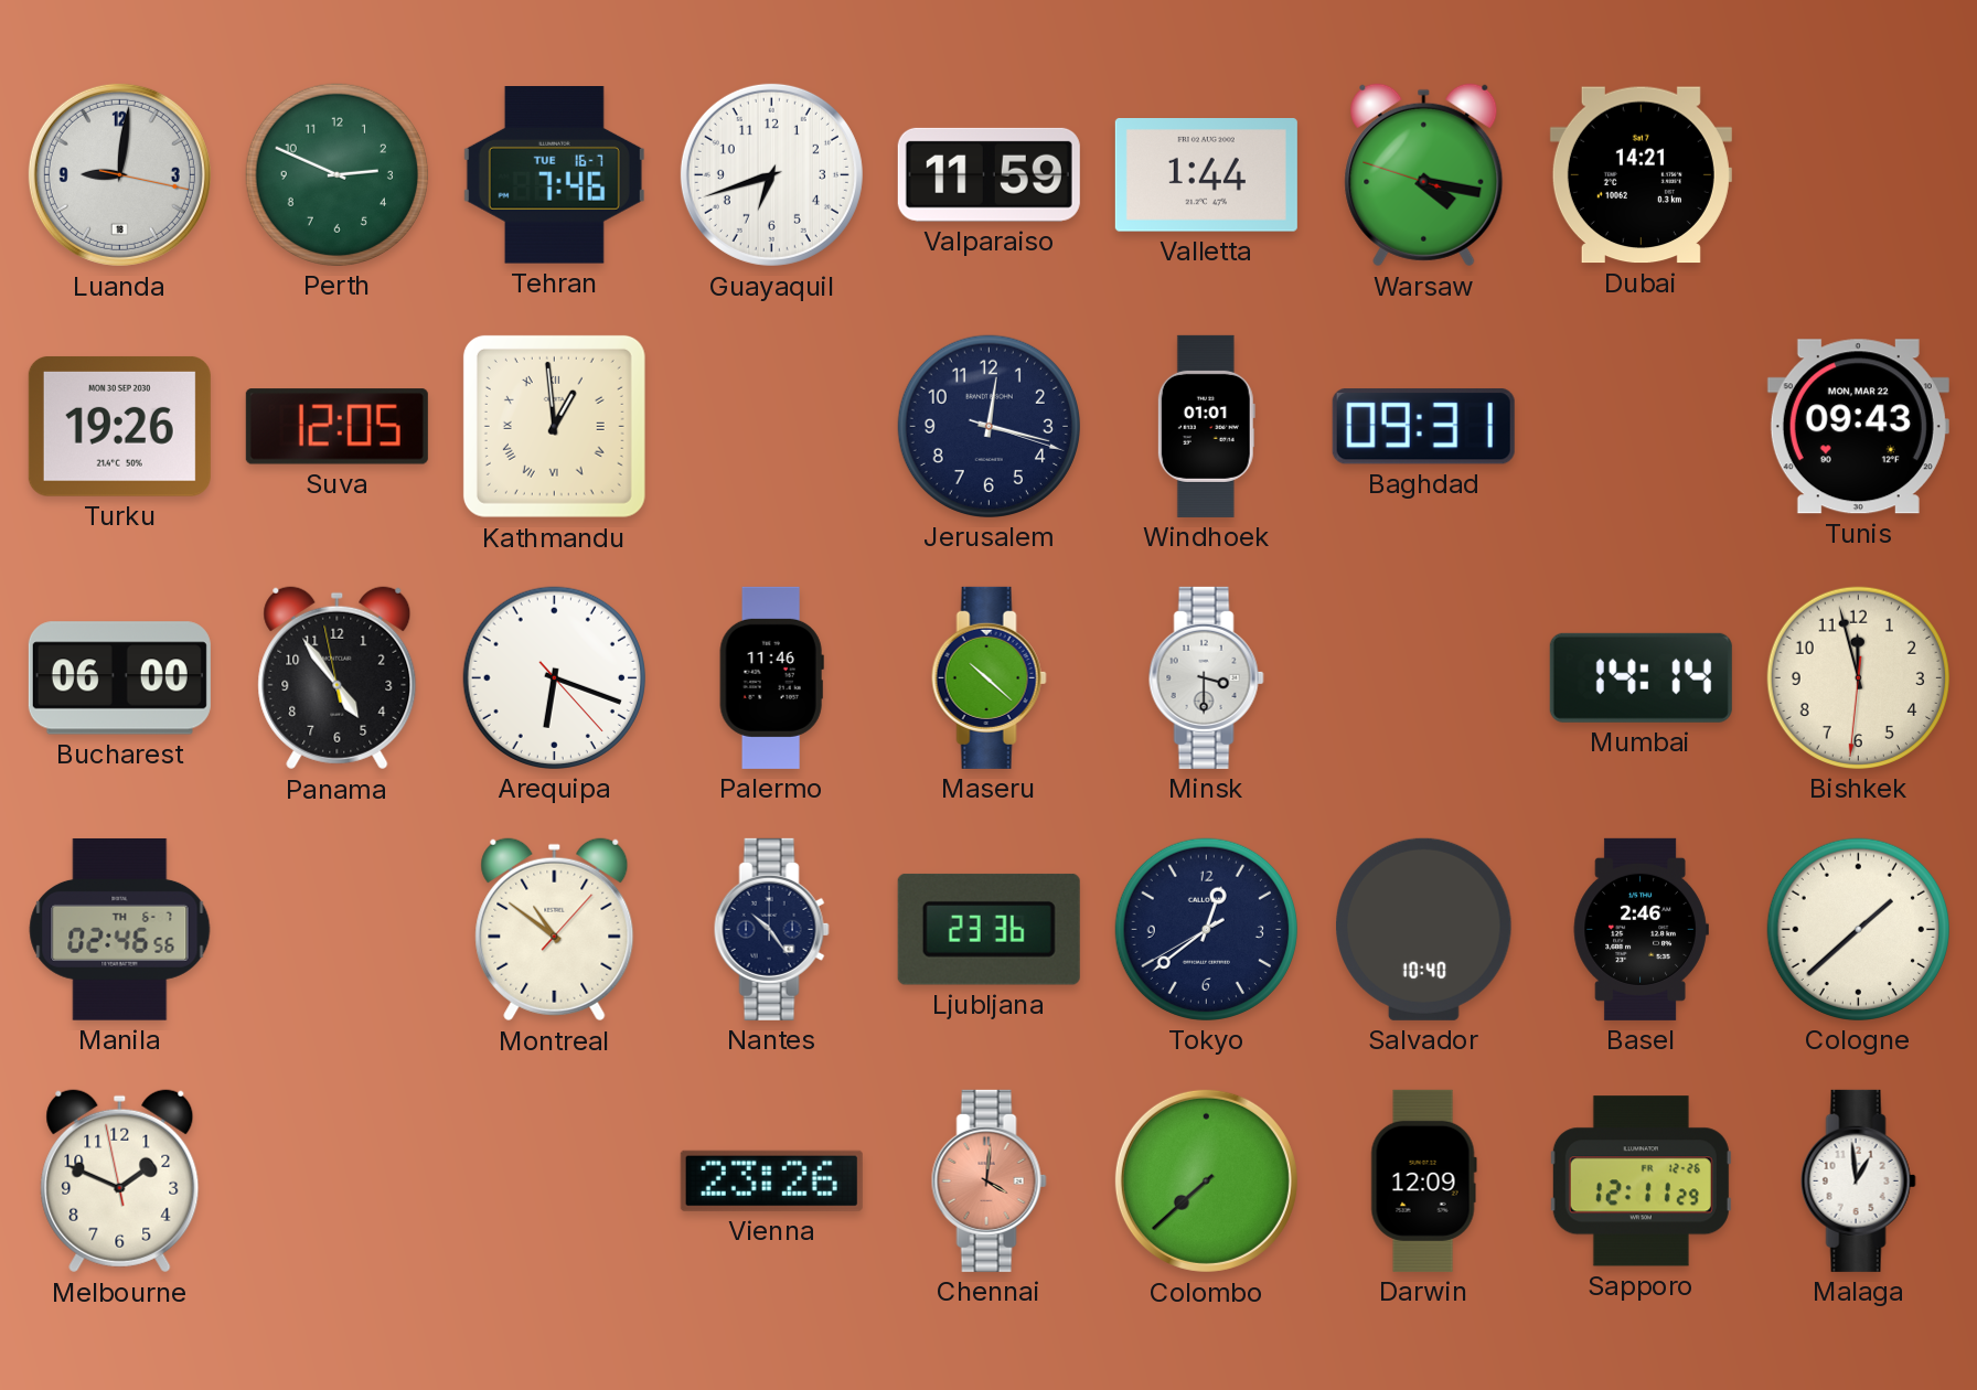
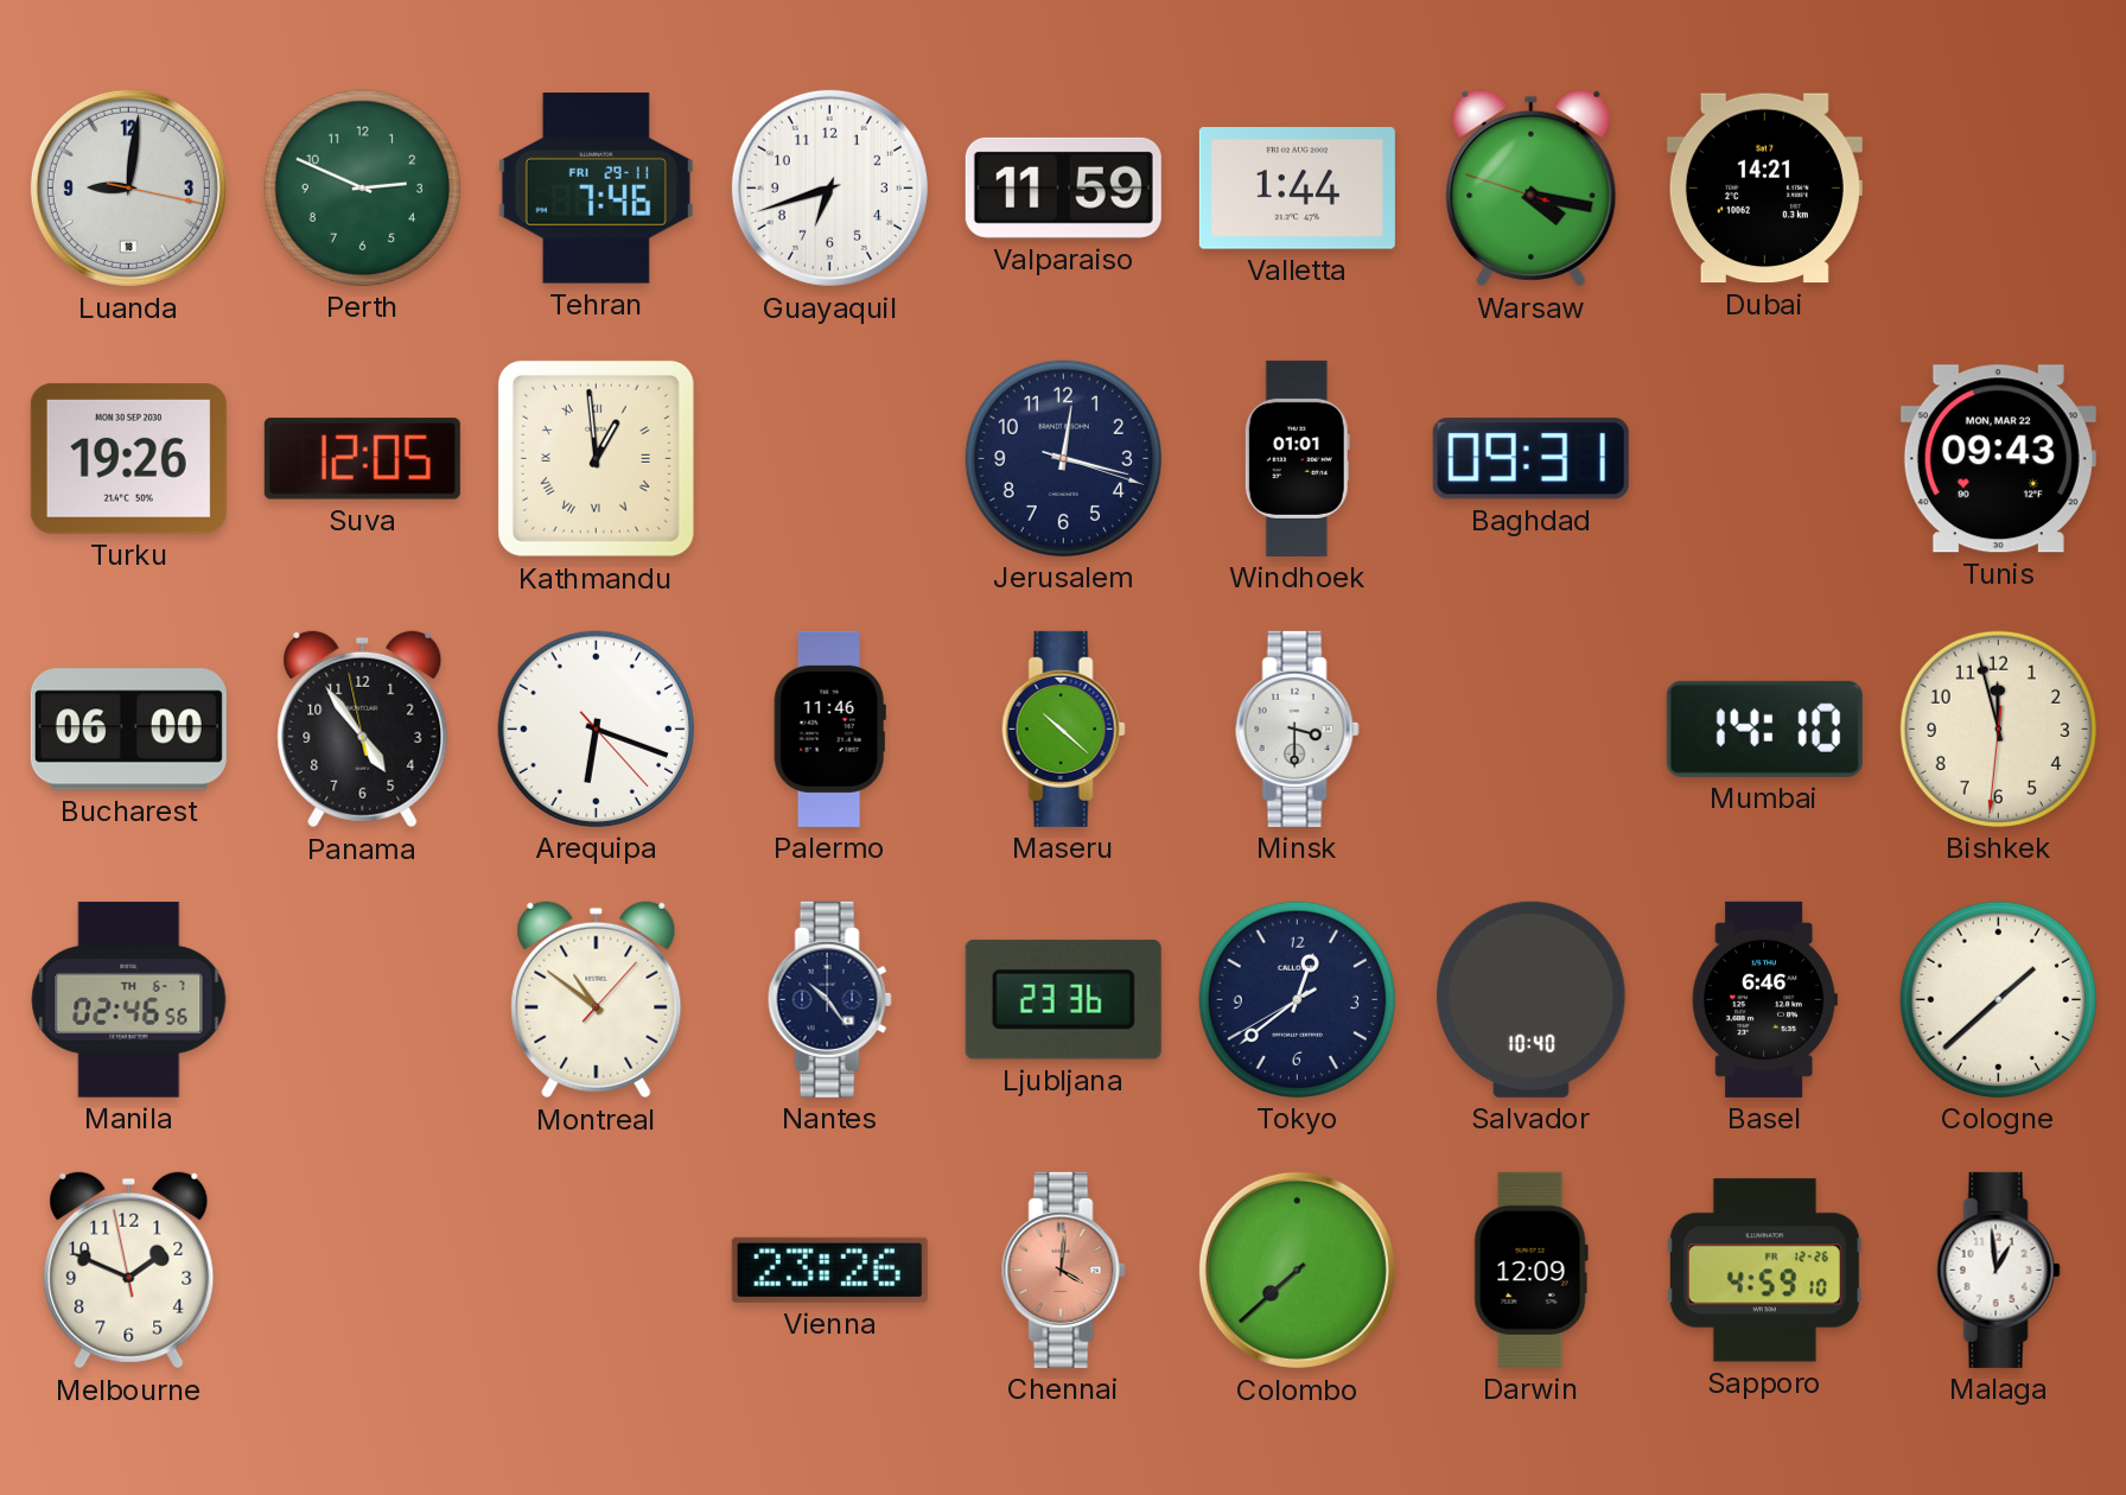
Tehran date: TUE 16-7 -> FRI 29-11 (596, 189)
Mumbai: 14:14 -> 14:10 (1764, 729)
Basel: 2:46 -> 6:46 (1764, 999)
Sapporo: 12:11 -> 4:59 (1764, 1271)
